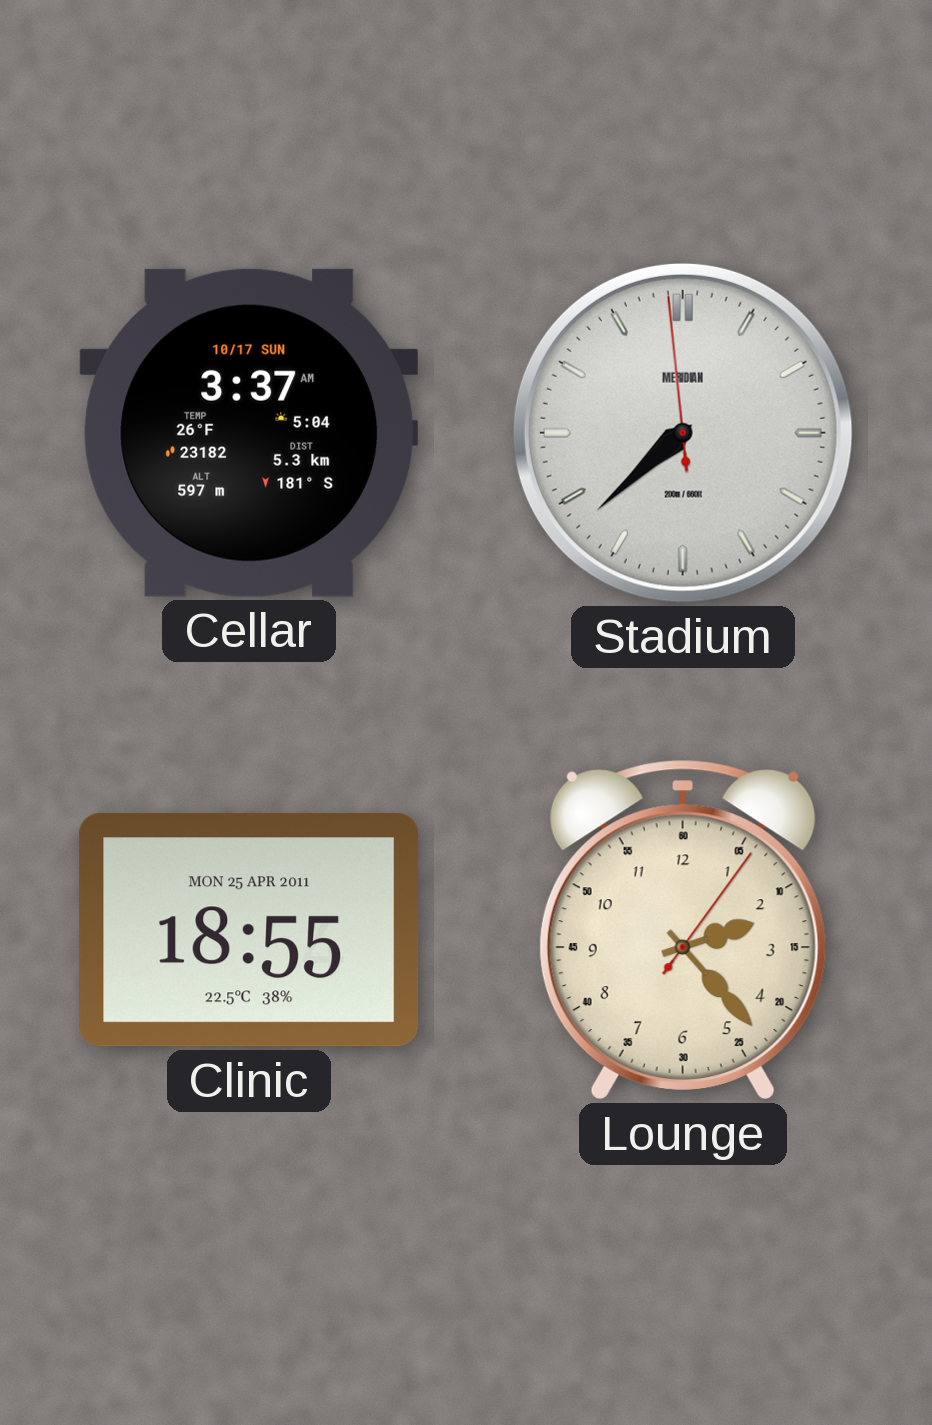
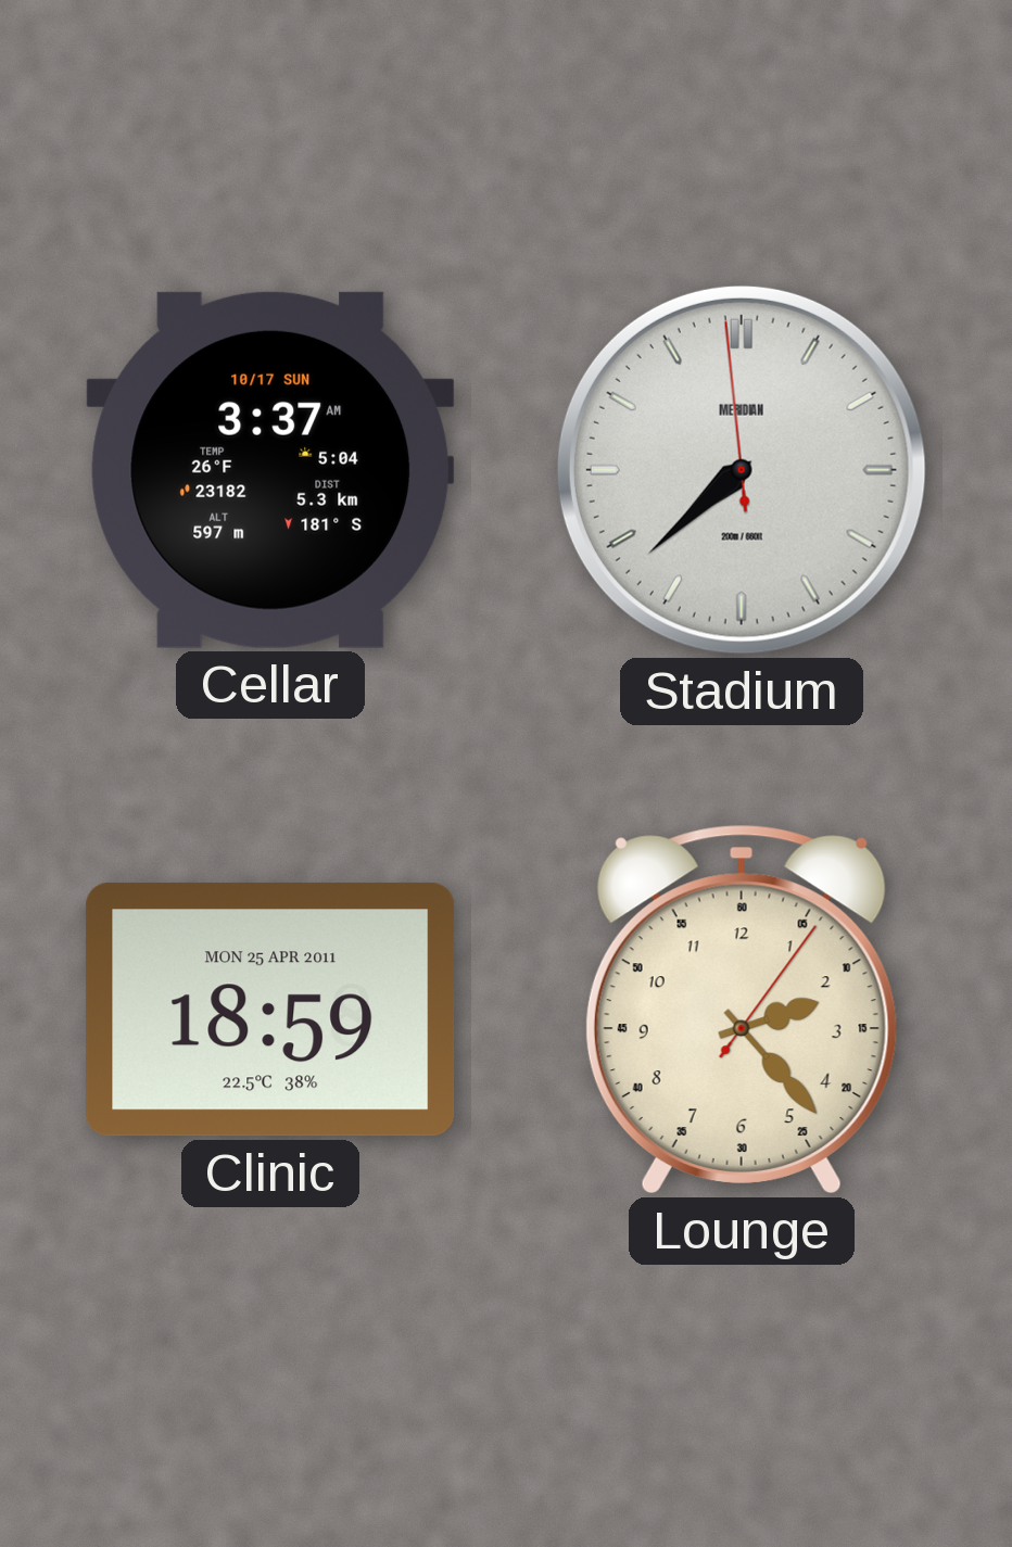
Clinic: 18:55 -> 18:59 (270, 1010)
